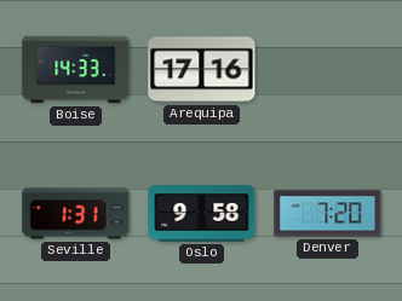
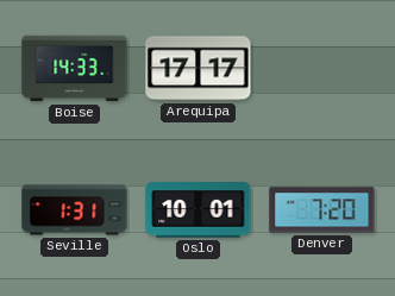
Arequipa: 17:16 -> 17:17 (199, 69)
Oslo: 9:58 -> 10:01 (199, 210)
